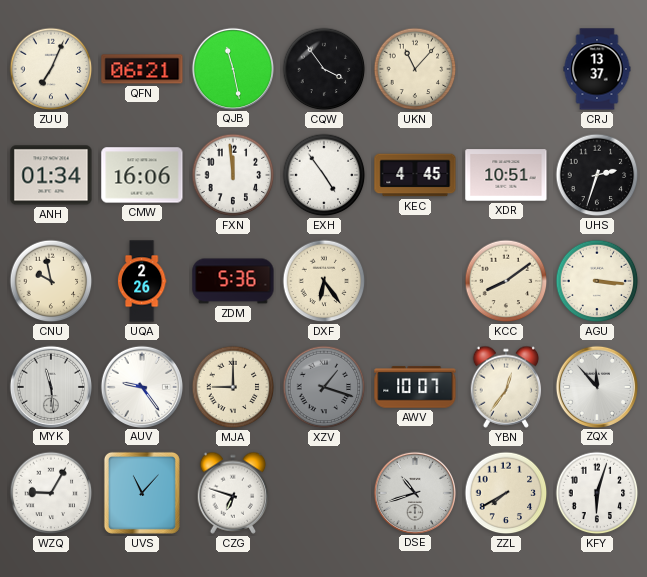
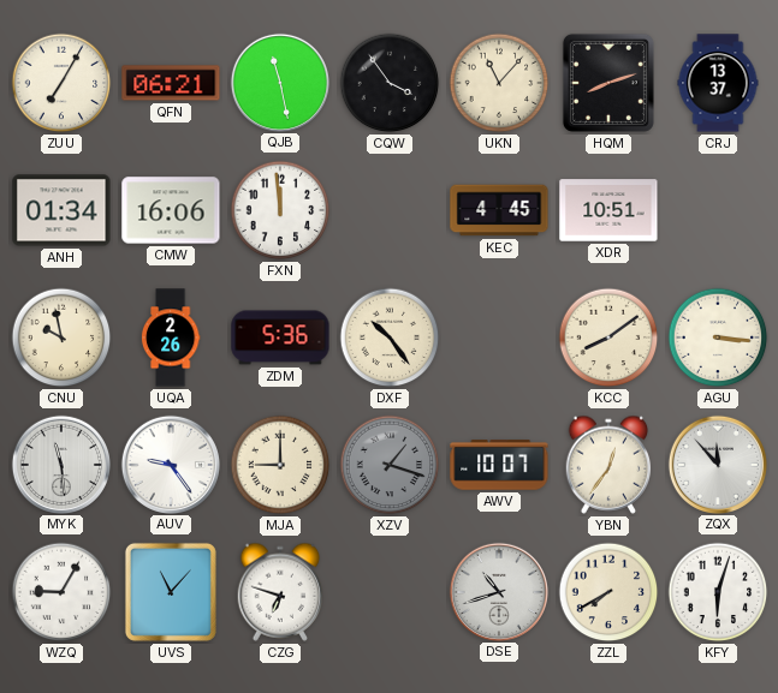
ZUU: 7:04 -> 7:05 (61, 83)
HQM: none -> 8:12 (608, 83)
EXH: 4:54 -> none (324, 175)
UHS: 2:33 -> none (597, 175)
DXF: 6:24 -> 10:24 (390, 337)
